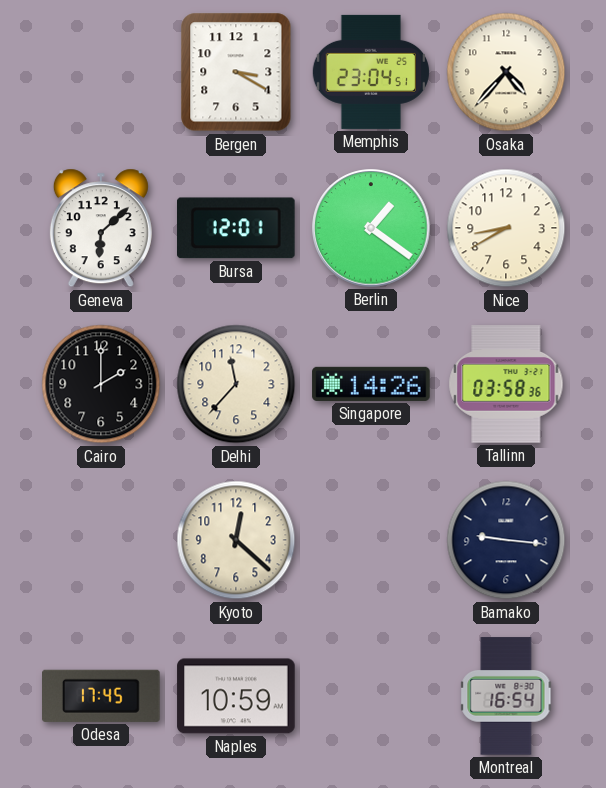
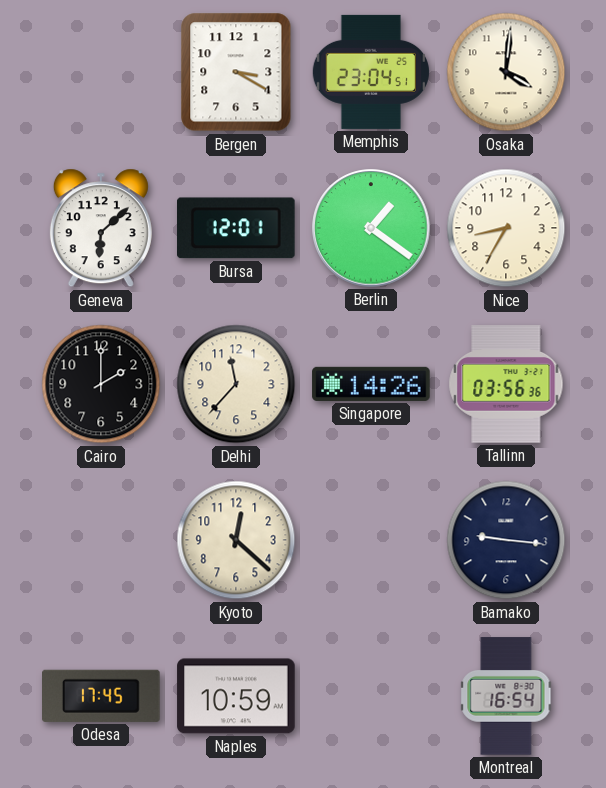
Osaka: 4:37 -> 4:01 (506, 72)
Nice: 8:40 -> 8:35 (506, 228)
Tallinn: 03:58 -> 03:56 (506, 384)
